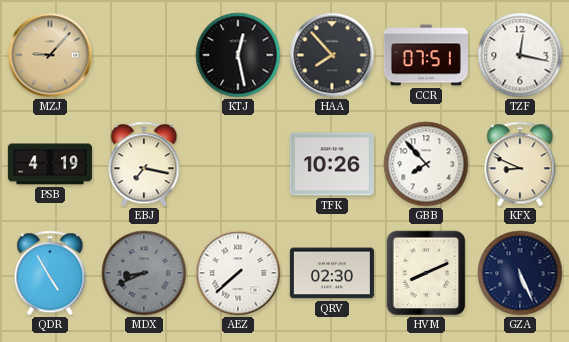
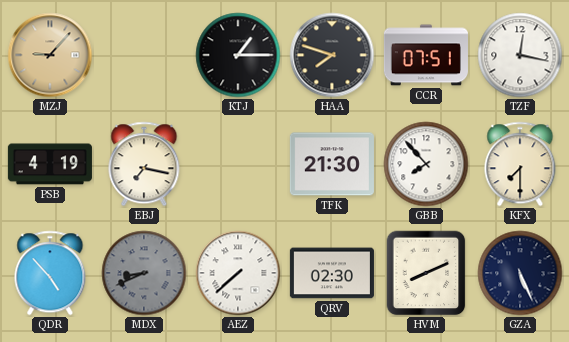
KTJ: 12:28 -> 1:15 (238, 55)
HAA: 7:53 -> 7:48 (332, 55)
TFK: 10:26 -> 21:30 (332, 164)
KFX: 8:49 -> 7:30 (520, 164)
QDR: 4:55 -> 4:53 (50, 273)
